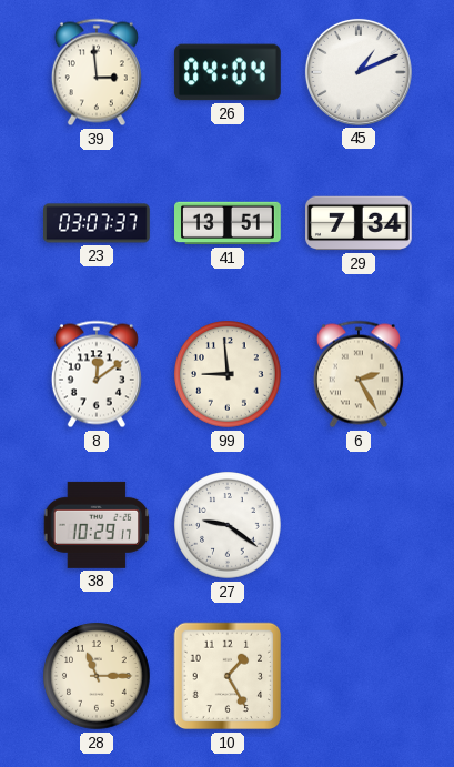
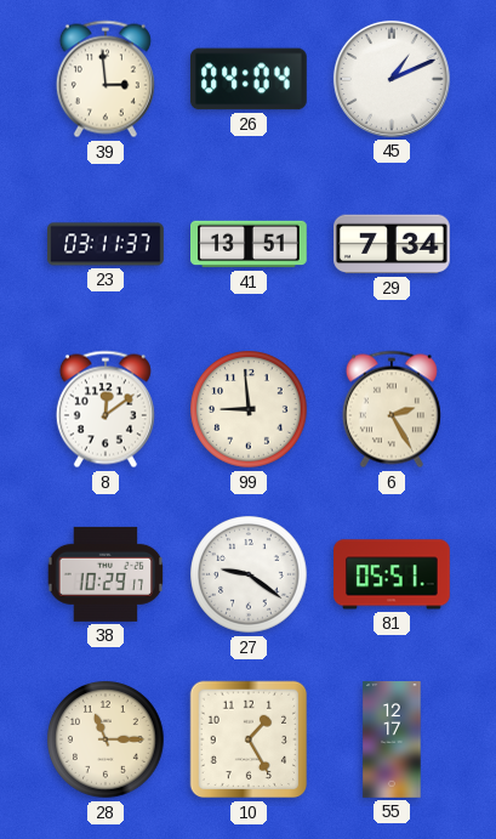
23: 03:07 -> 03:11 (106, 244)
81: none -> 05:51 (393, 574)
55: none -> 12:17 (392, 739)
